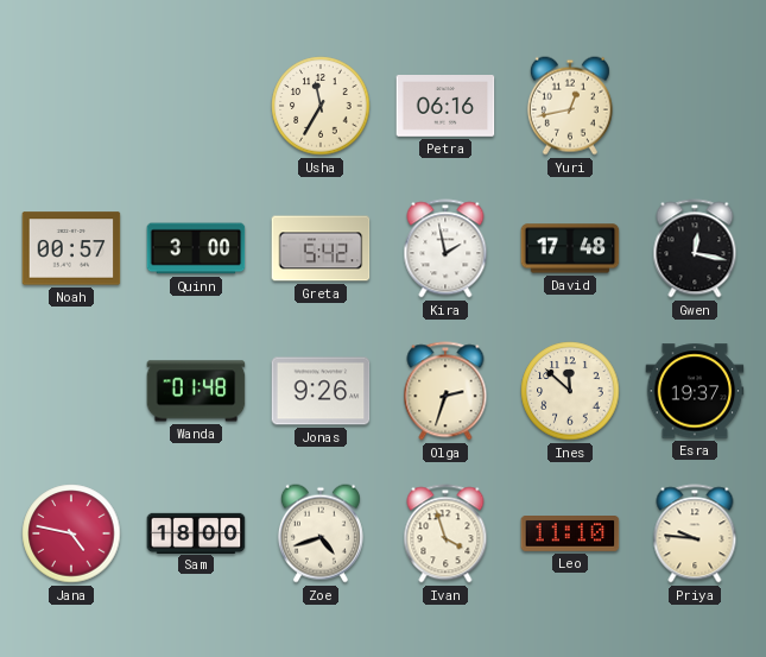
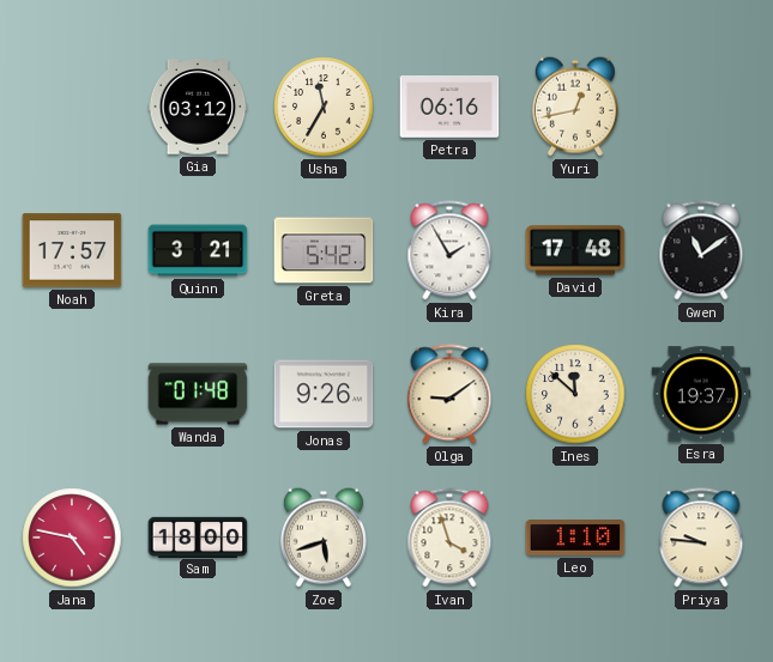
Gia: none -> 03:12 (198, 107)
Noah: 00:57 -> 17:57 (72, 250)
Quinn: 3:00 -> 3:21 (198, 250)
Kira: 1:58 -> 1:55 (449, 250)
Gwen: 12:17 -> 11:09 (701, 250)
Olga: 2:33 -> 9:09 (449, 394)
Zoe: 4:42 -> 5:42 (324, 538)
Leo: 11:10 -> 1:10 (575, 539)
